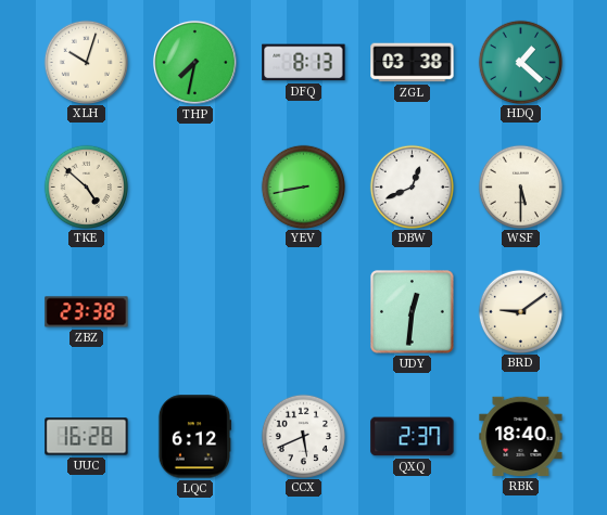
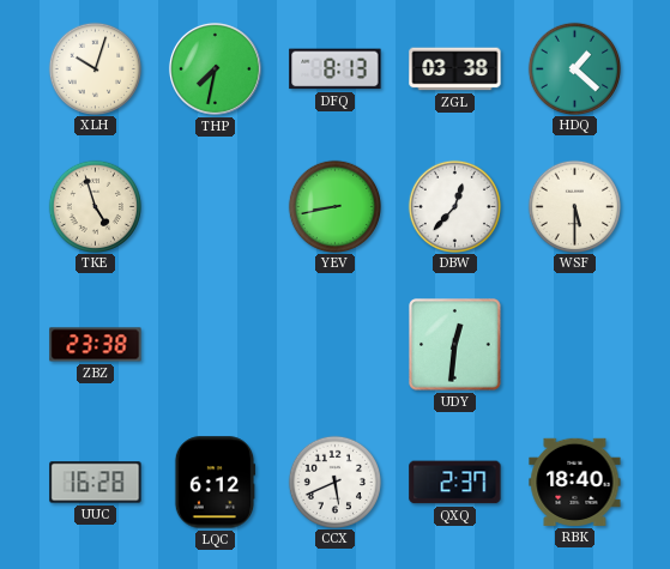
TKE: 4:52 -> 4:57 (95, 206)
DBW: 12:41 -> 12:37 (454, 206)
BRD: 9:09 -> none (520, 311)
